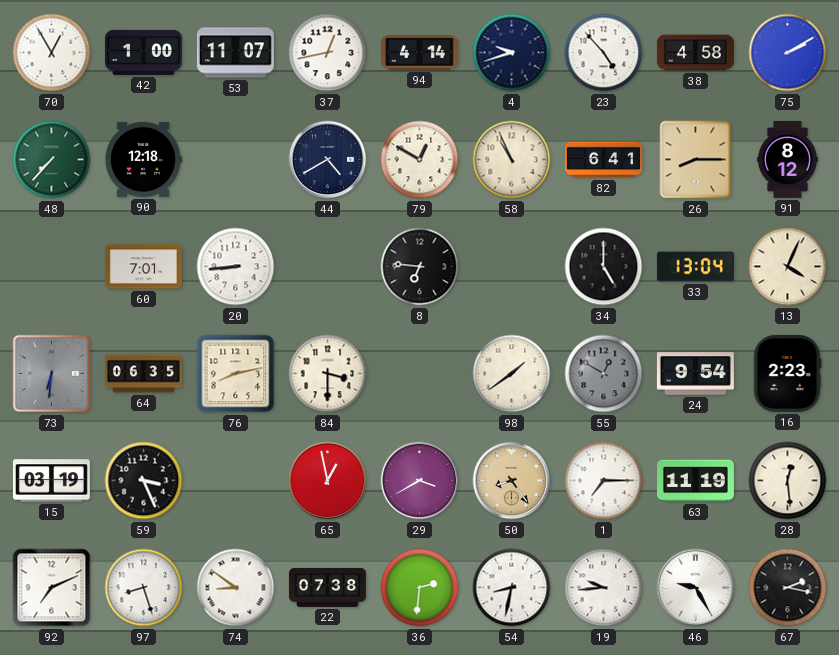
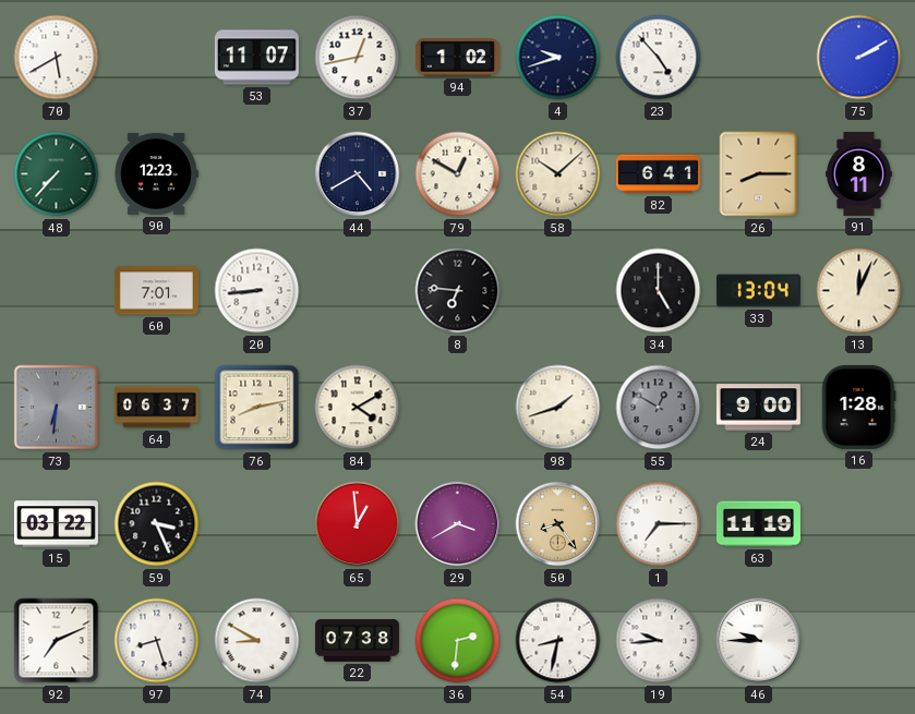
70: 12:55 -> 5:40 (57, 58)
42: 1:00 -> none (143, 52)
94: 4:14 -> 1:02 (457, 58)
38: 4:58 -> none (695, 53)
90: 12:18 -> 12:23 (156, 173)
58: 10:56 -> 10:08 (558, 174)
91: 8:12 -> 8:11 (859, 173)
13: 4:04 -> 12:04 (859, 291)
64: 06:35 -> 06:37 (156, 408)
84: 3:30 -> 4:10 (358, 408)
98: 1:39 -> 1:42 (558, 408)
24: 9:54 -> 9:00 (758, 408)
16: 2:23 -> 1:28 (858, 407)
15: 03:19 -> 03:22 (56, 524)
65: 12:58 -> 12:59 (358, 524)
28: 12:29 -> none (788, 481)
74: 8:51 -> 8:50 (257, 641)
46: 9:25 -> 9:45 (759, 641)
67: 2:17 -> none (788, 588)
